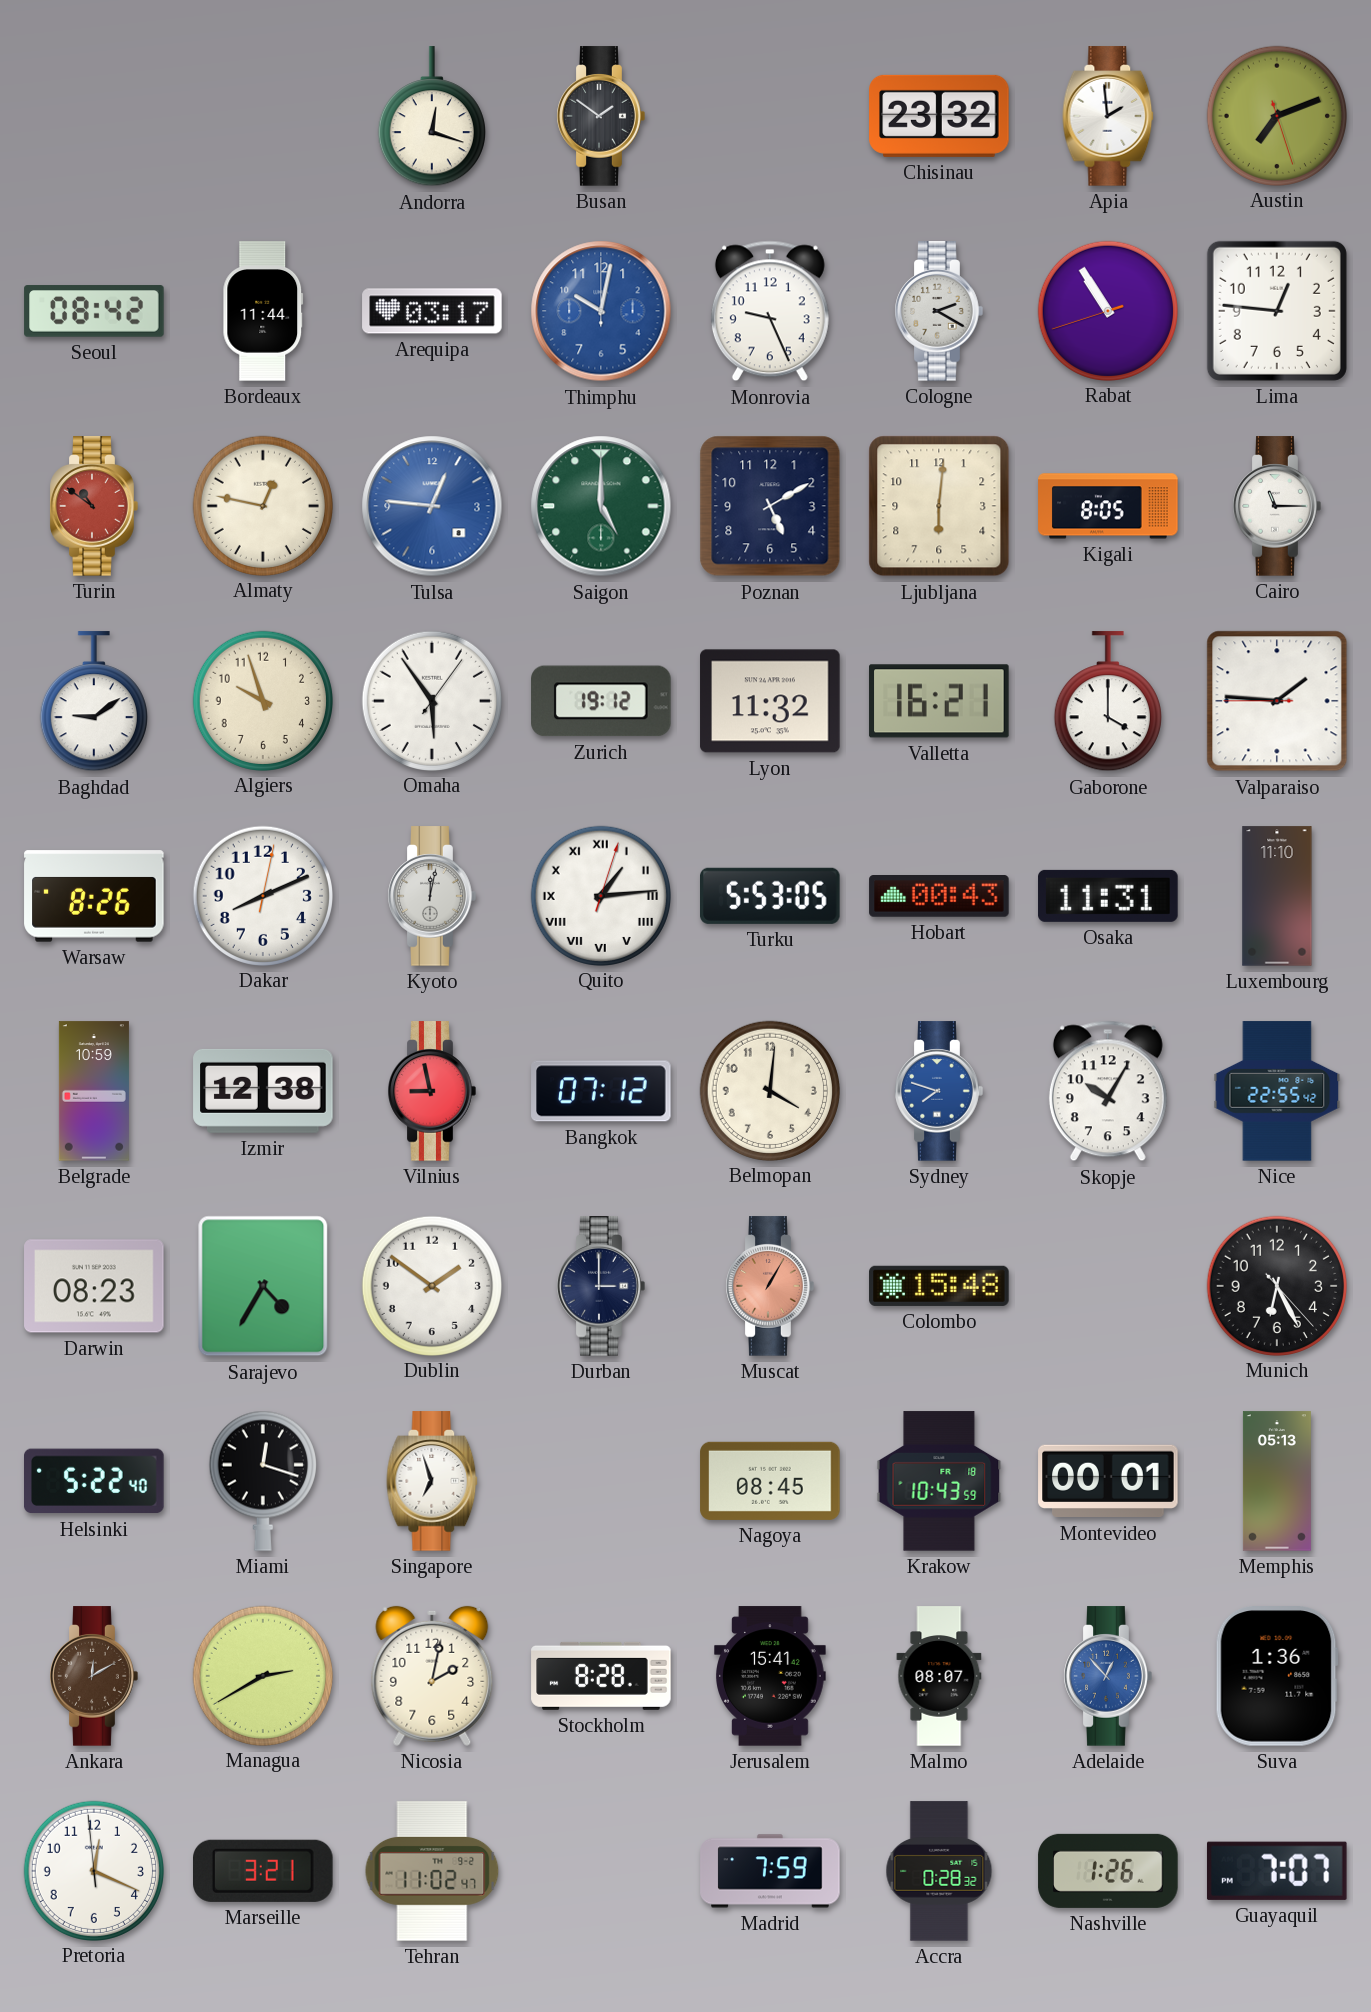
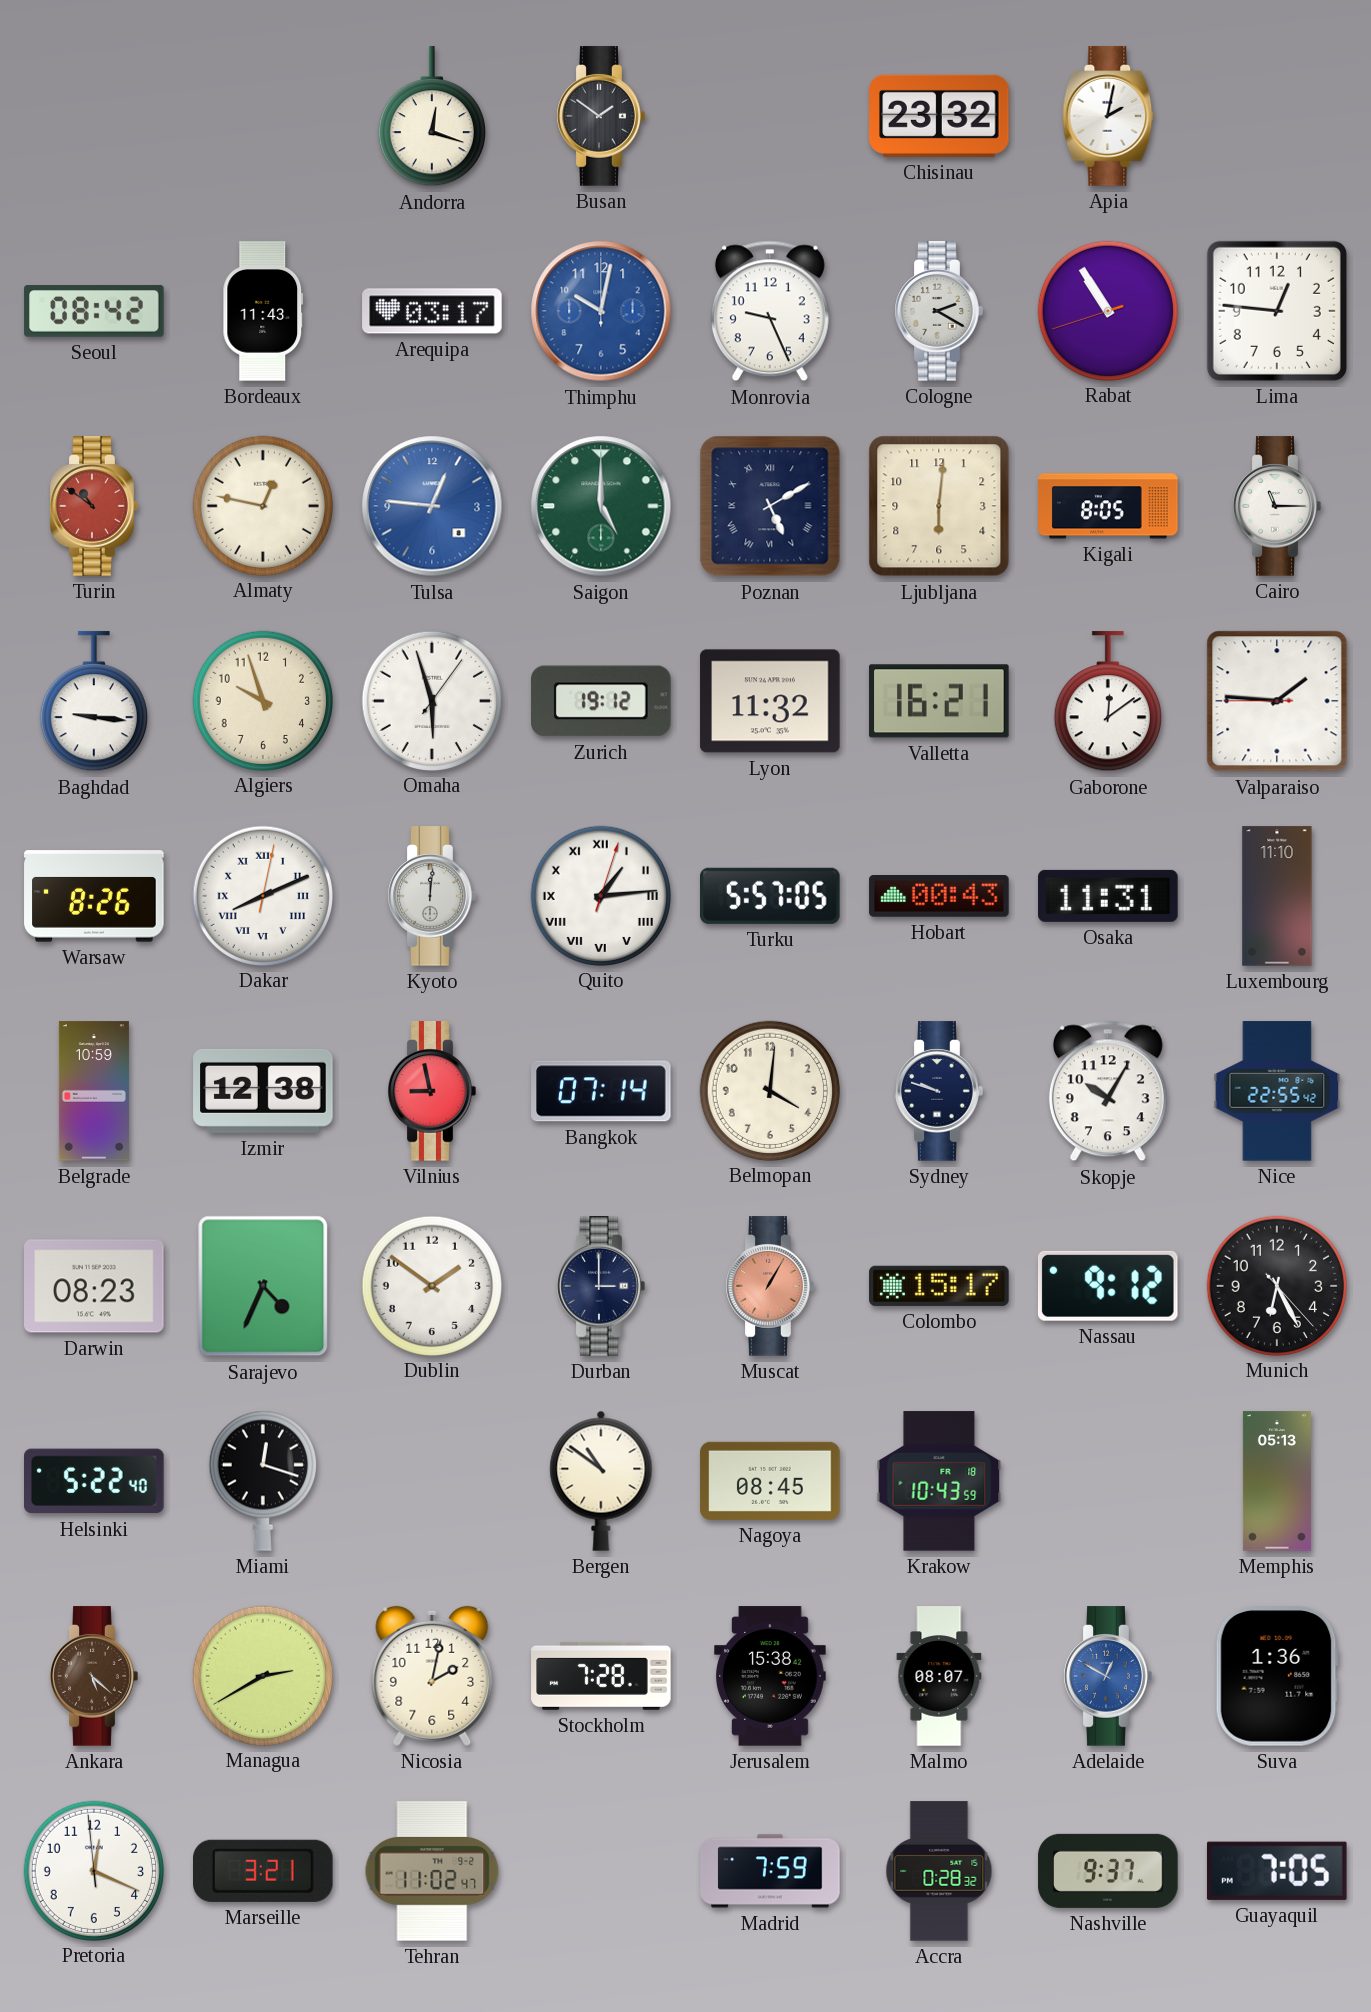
Apia: 1:59 -> 2:02 (1108, 116)
Austin: 7:11 -> none (1276, 115)
Bordeaux: 11:44 -> 11:43 (263, 311)
Poznan numerals: Arabic -> Roman (770, 506)
Baghdad: 9:09 -> 9:16 (94, 702)
Omaha: 5:54 -> 5:57 (431, 700)
Gaborone: 4:00 -> 12:09 (1108, 702)
Dakar numerals: Arabic -> Roman (262, 895)
Kyoto: 12:02 -> 12:01 (432, 896)
Turku: 5:53 -> 5:57 (771, 896)
Bangkok: 07:12 -> 07:14 (601, 1091)
Sydney: 7:48 -> 9:48 (939, 1091)
Sydney dial: blue -> navy (939, 1091)
Sarajevo: 4:35 -> 4:34 (263, 1286)
Colombo: 15:48 -> 15:17 (939, 1286)
Nassau: none -> 9:12 (1108, 1286)
Singapore: 6:57 -> none (432, 1481)
Bergen: none -> 10:51 (601, 1481)
Montevideo: 00:01 -> none (1108, 1481)
Ankara: 12:10 -> 5:22 (94, 1676)
Stockholm: 8:28 -> 7:28 (601, 1676)
Jerusalem: 15:41 -> 15:38 (771, 1676)
Adelaide: 12:53 -> 12:50 (1108, 1676)
Nashville: 1:26 -> 9:37 (1108, 1871)
Guayaquil: 7:07 -> 7:05 (1277, 1871)
